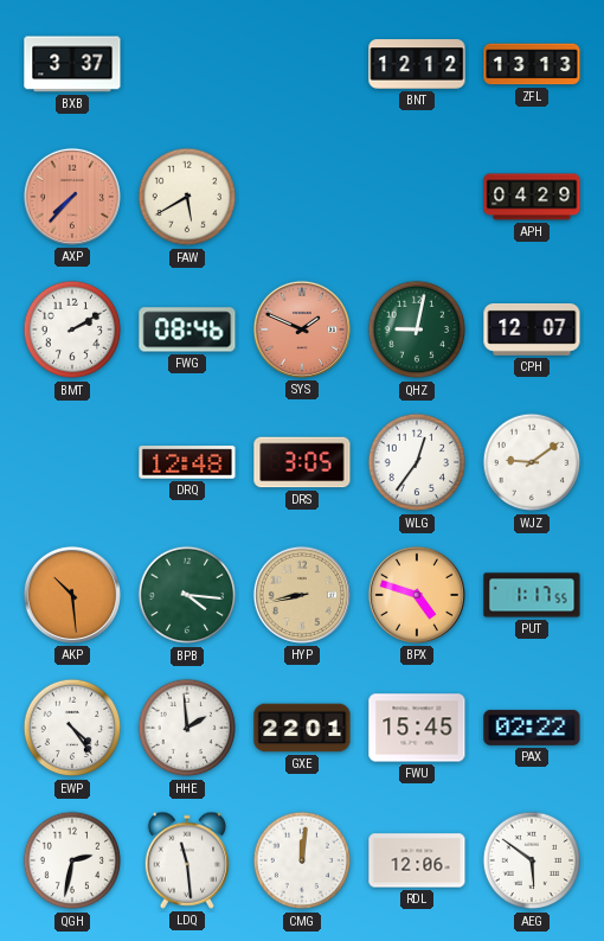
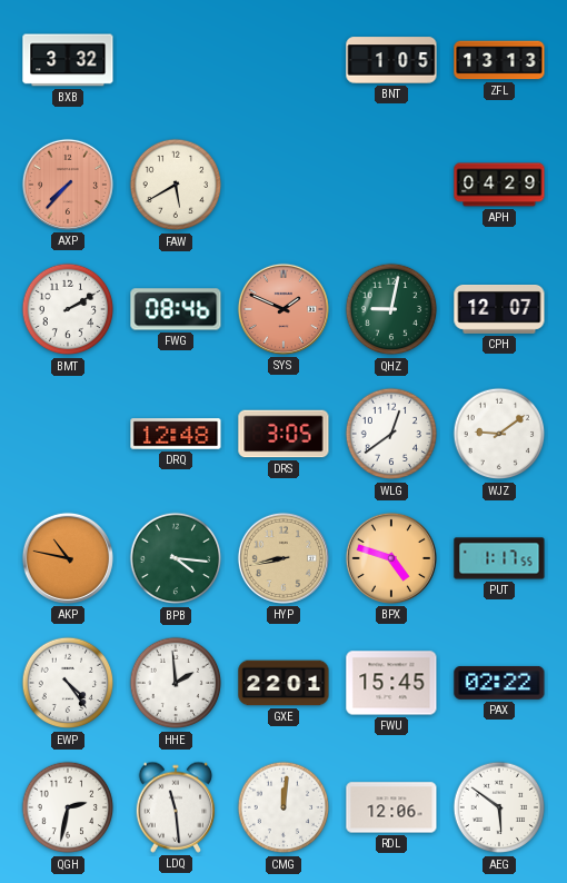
BXB: 3:37 -> 3:32 (68, 60)
BNT: 12:12 -> 1:05 (391, 60)
WLG: 12:36 -> 12:39 (391, 434)
AKP: 10:29 -> 10:47 (68, 558)
